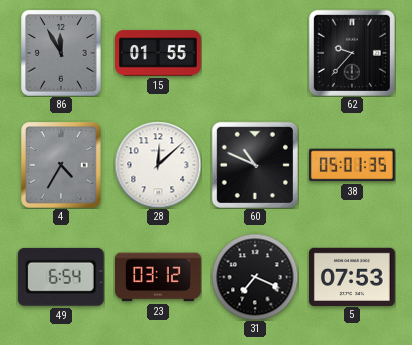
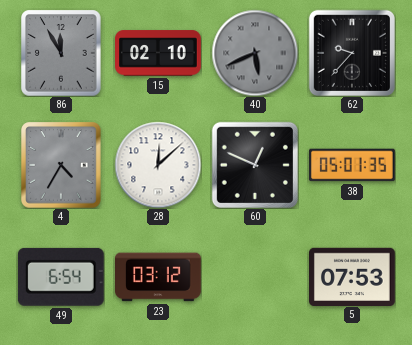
15: 01:55 -> 02:10 (158, 53)
40: none -> 5:41 (255, 53)
60: 10:49 -> 12:49 (255, 165)
31: 7:19 -> none (255, 277)
